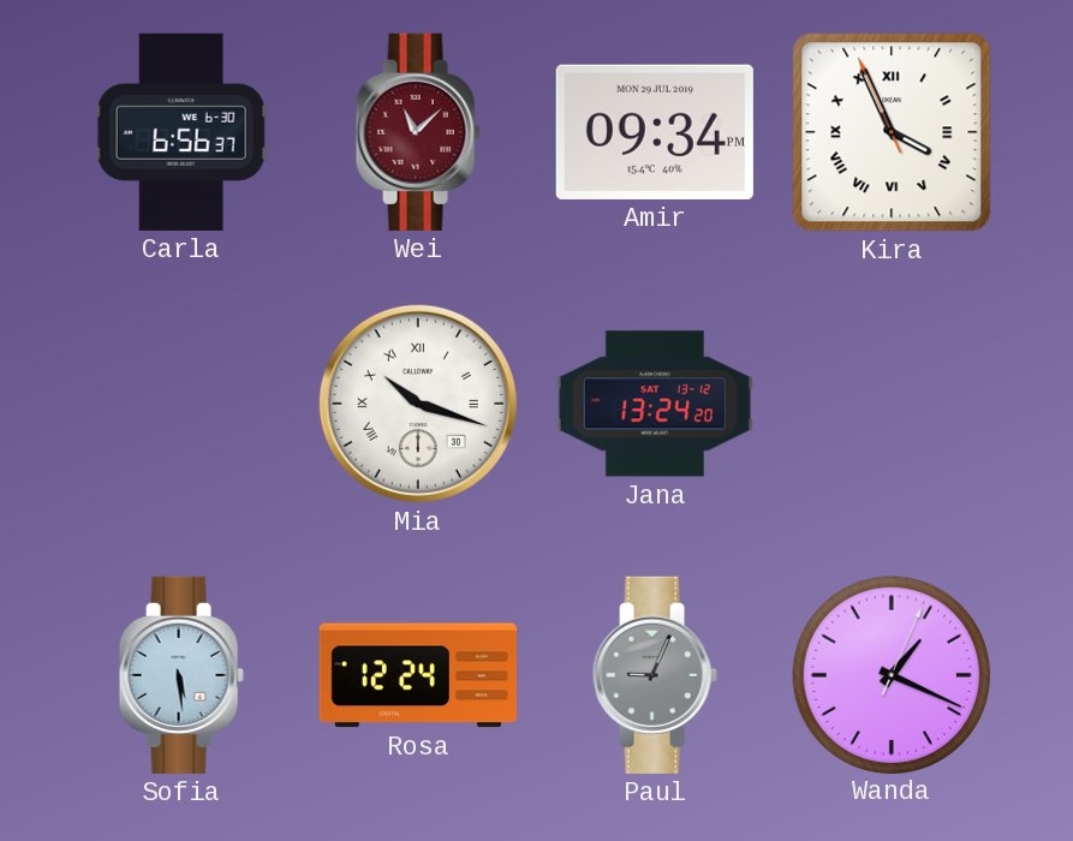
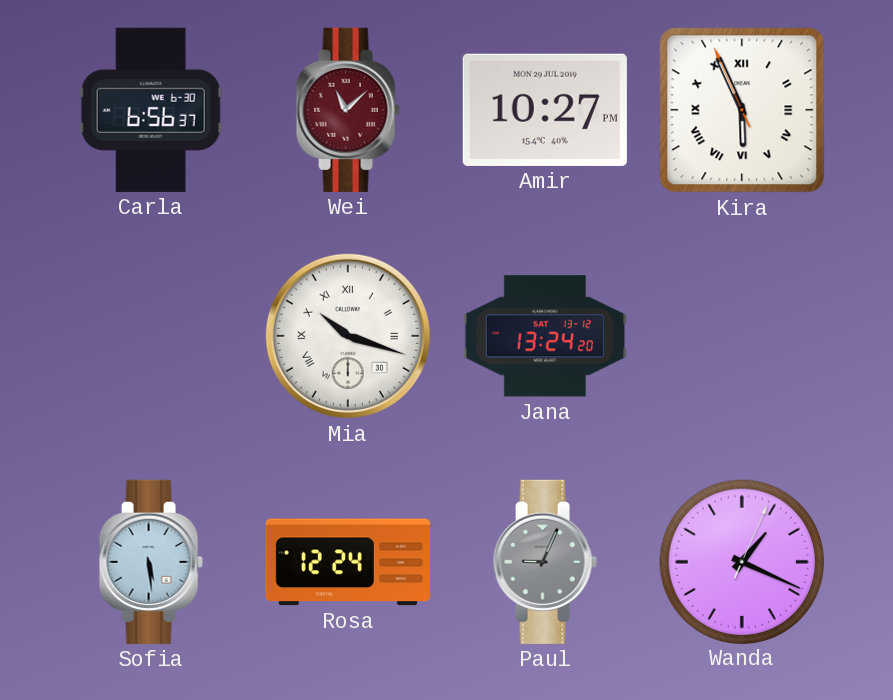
Amir: 09:34 -> 10:27 (545, 110)
Kira: 3:55 -> 5:55 (742, 110)
